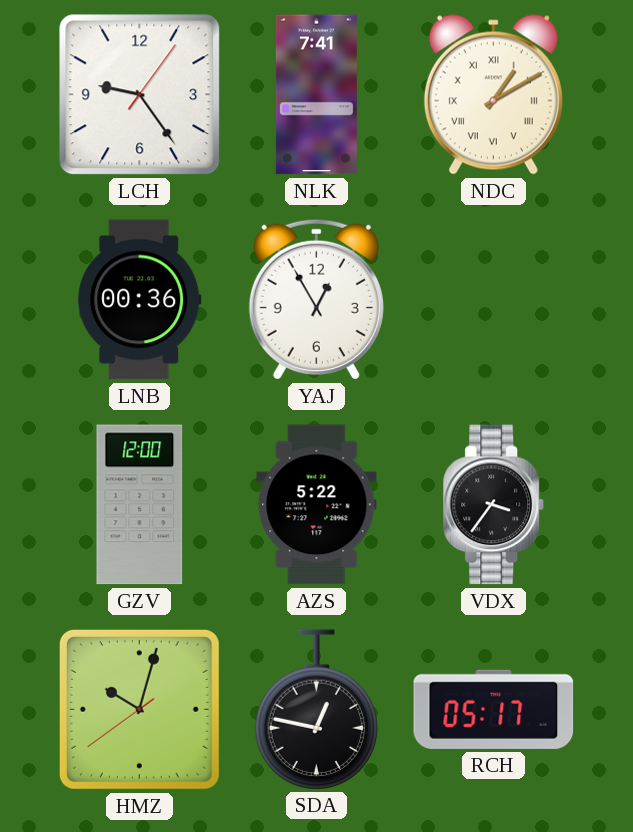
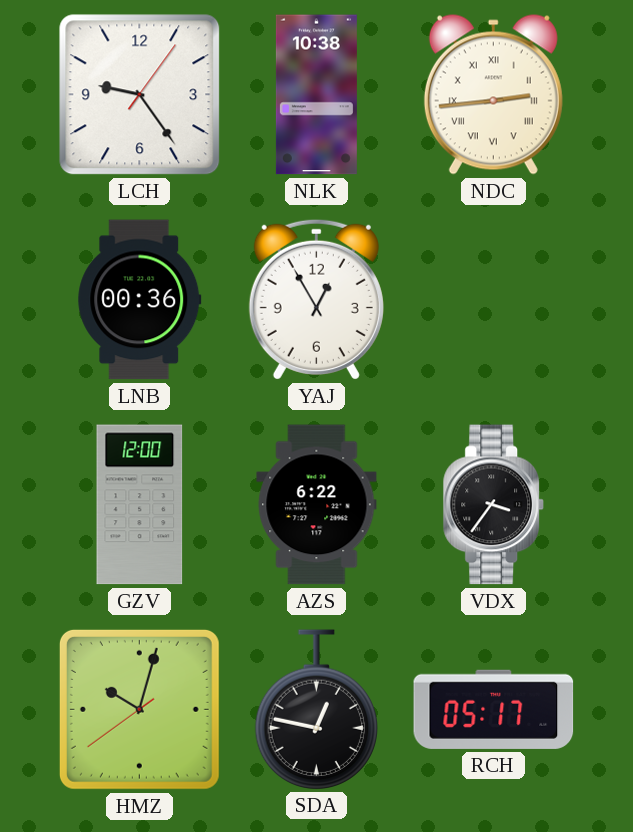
NLK: 7:41 -> 10:38 (316, 95)
NDC: 1:10 -> 2:44 (493, 95)
AZS: 5:22 -> 6:22 (317, 505)
